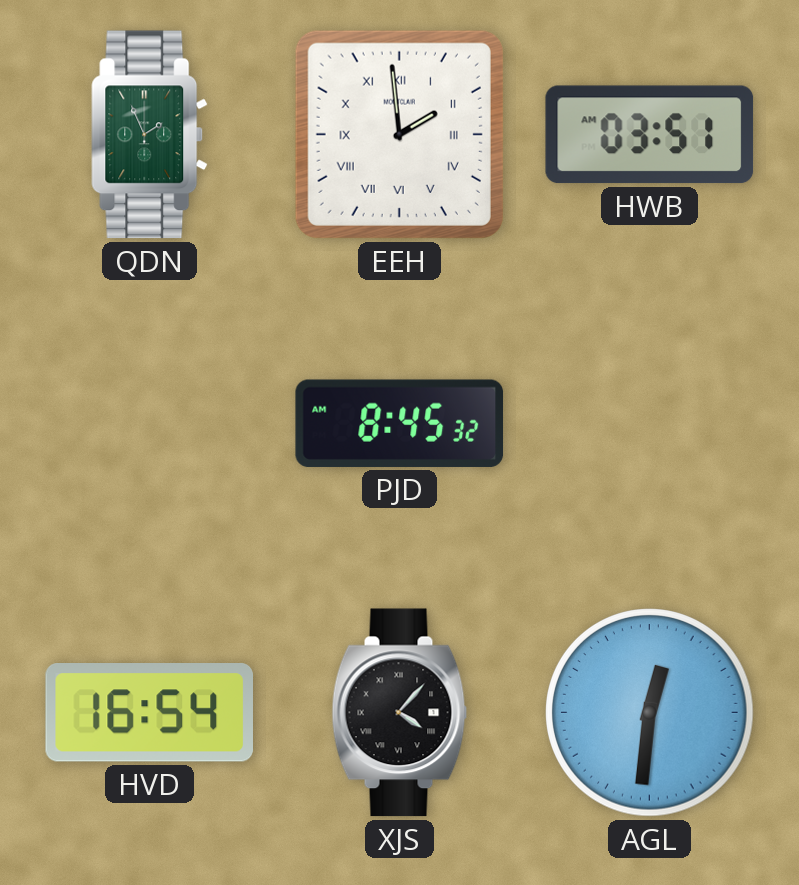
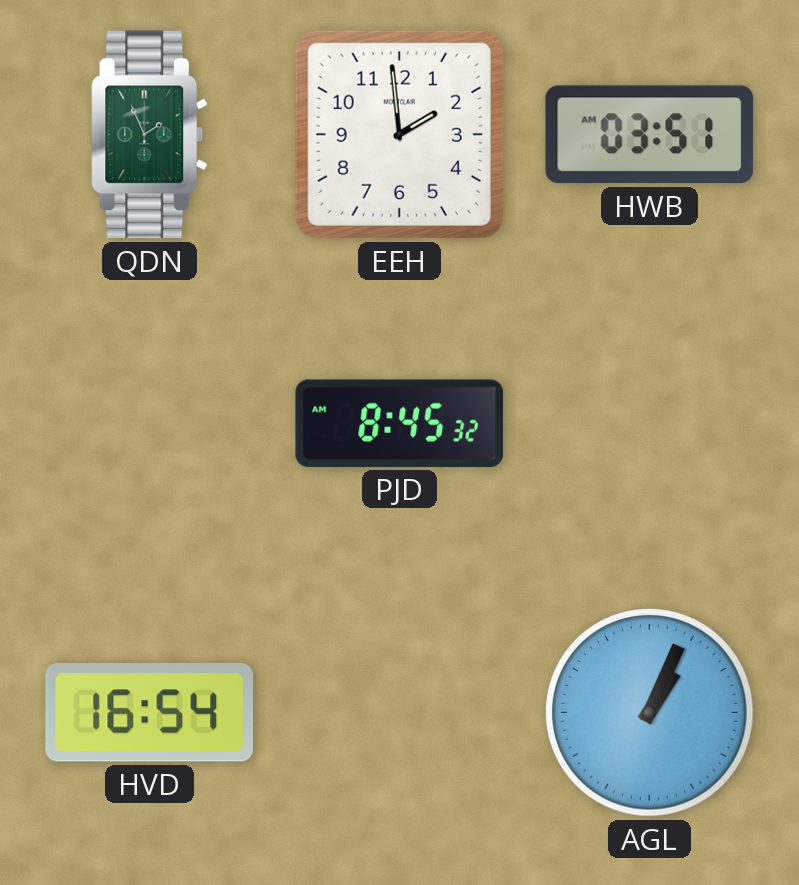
EEH numerals: Roman -> Arabic (399, 134)
XJS: 4:07 -> none (400, 713)
AGL: 12:31 -> 1:04 (650, 713)
